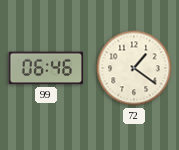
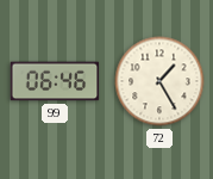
72: 1:21 -> 1:25 (159, 81)
